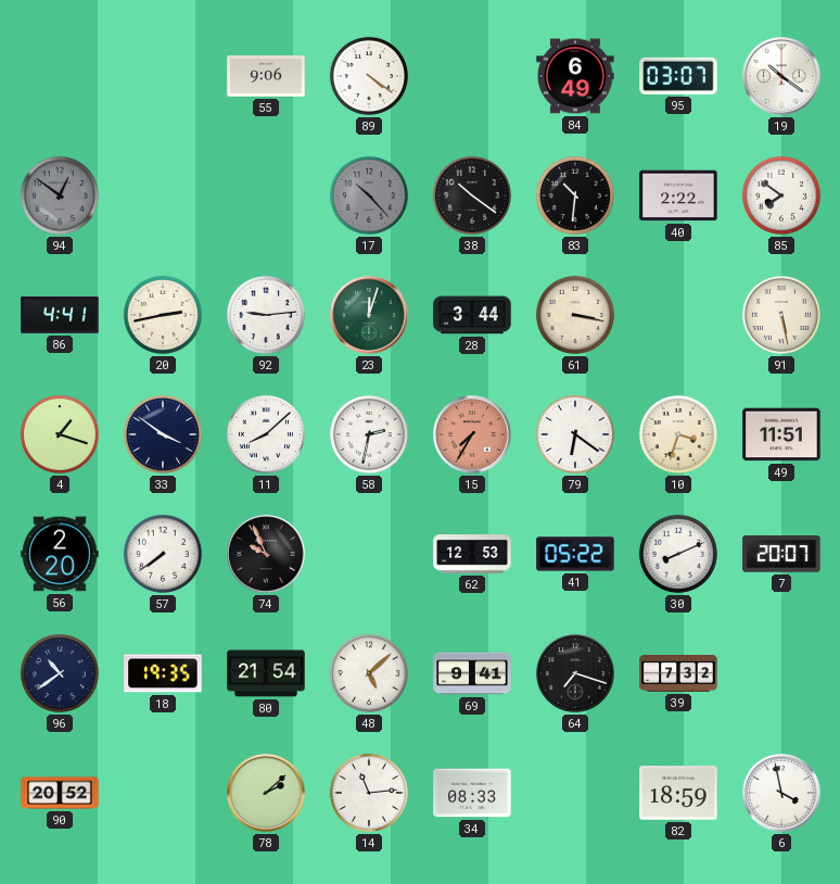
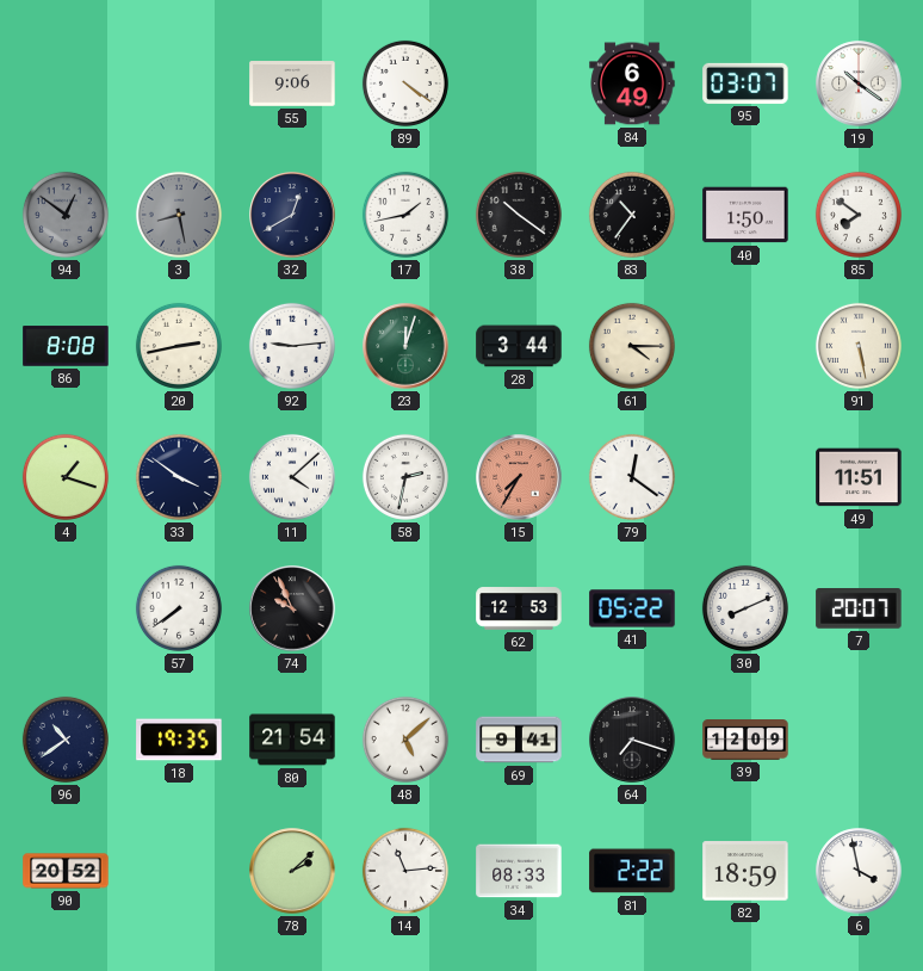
3: none -> 8:28 (179, 215)
32: none -> 12:40 (292, 215)
17: 10:23 -> 1:43 (405, 215)
17 dial: grey -> white (405, 215)
83: 10:31 -> 10:36 (632, 215)
40: 2:22 -> 1:50 (745, 215)
86: 4:41 -> 8:08 (66, 346)
61: 3:17 -> 4:15 (632, 346)
11: 8:08 -> 4:08 (292, 477)
79: 6:21 -> 12:21 (632, 477)
10: 3:33 -> none (678, 434)
56: 2:20 -> none (60, 554)
39: 7:32 -> 12:09 (745, 741)
81: none -> 2:22 (632, 871)
